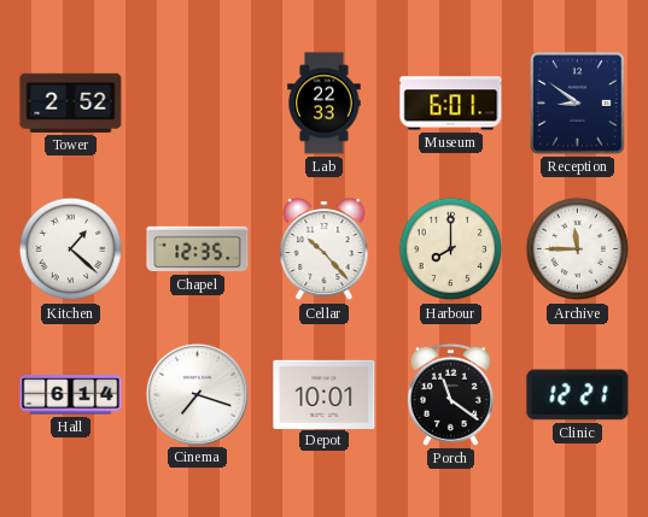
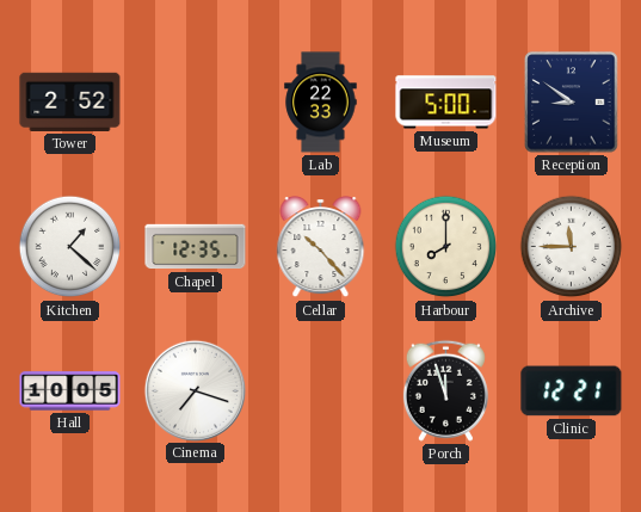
Museum: 6:01 -> 5:00 (446, 103)
Hall: 6:14 -> 10:05 (70, 391)
Depot: 10:01 -> none (325, 394)
Porch: 11:21 -> 11:57 (445, 390)
